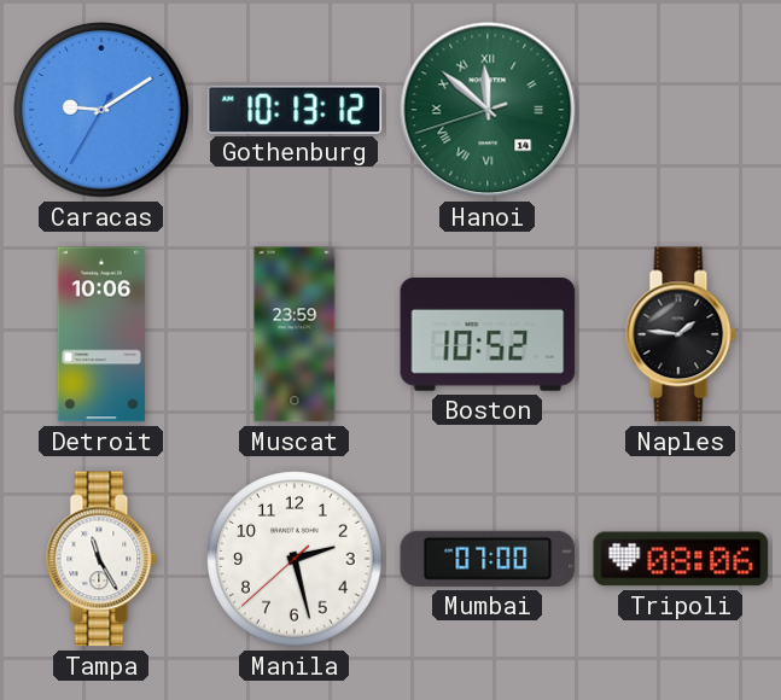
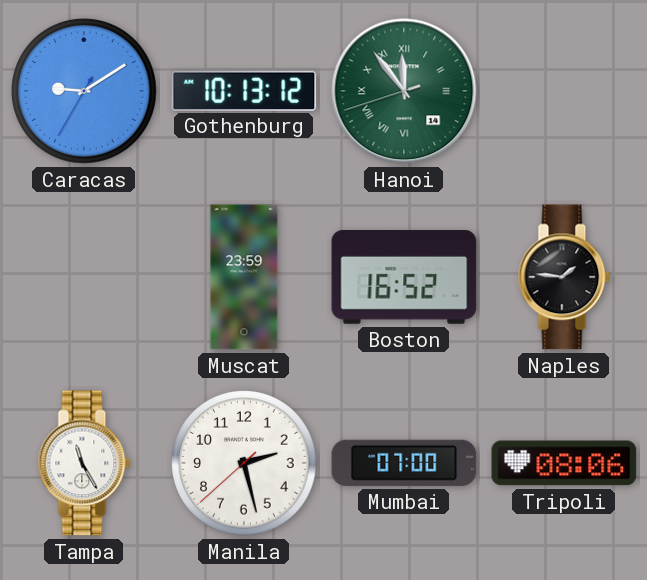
Hanoi: 11:51 -> 11:53 (404, 91)
Detroit: 10:06 -> none (101, 334)
Boston: 10:52 -> 16:52 (404, 278)
